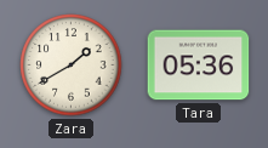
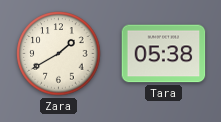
Tara: 05:36 -> 05:38 (164, 54)
